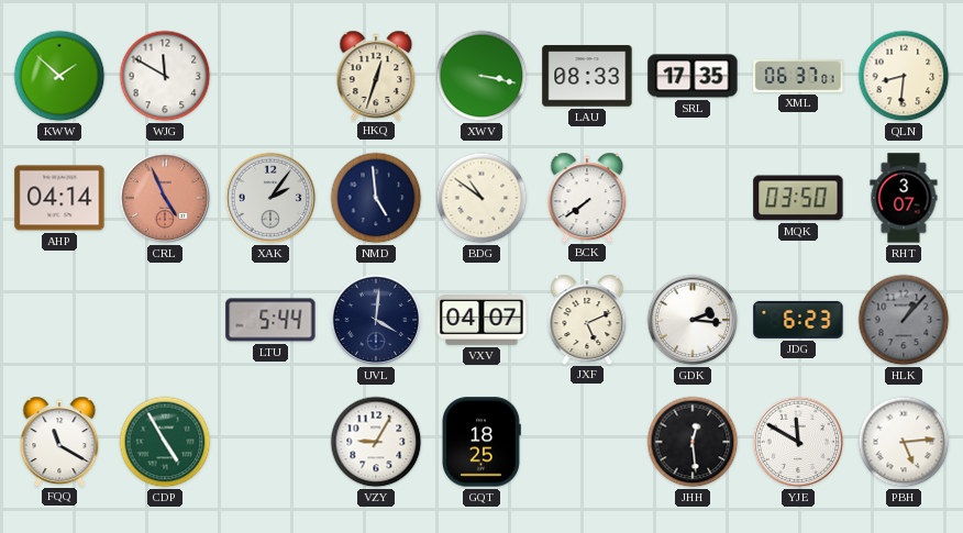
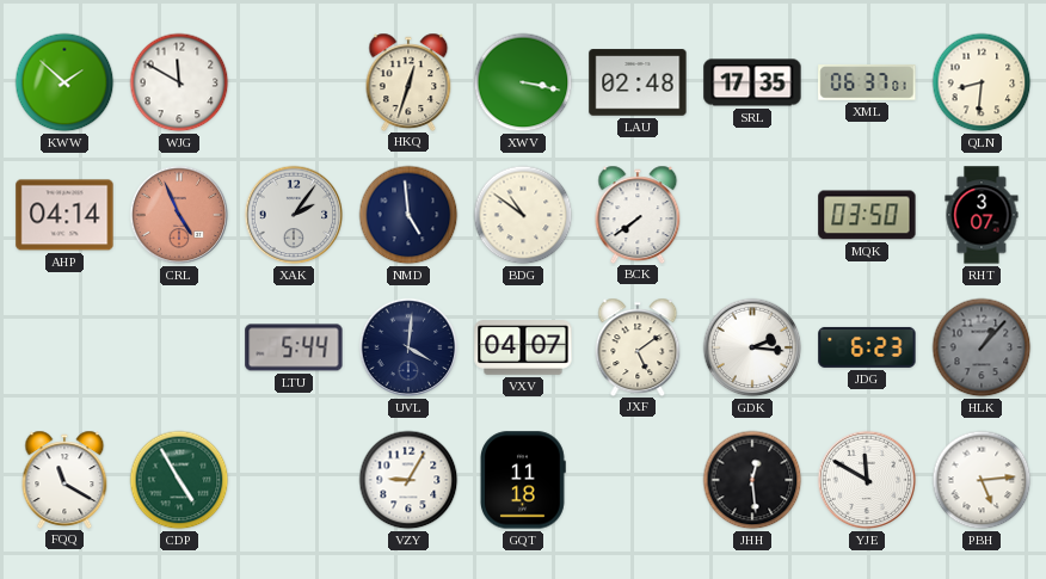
LAU: 08:33 -> 02:48 (638, 82)
JXF: 5:11 -> 5:09 (638, 346)
GQT: 18:25 -> 11:18 (523, 480)
